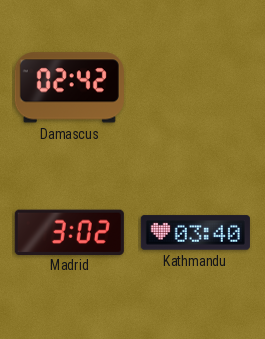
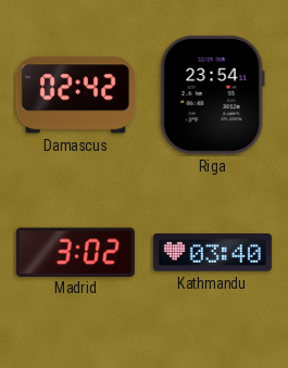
Riga: none -> 23:54 (212, 94)
